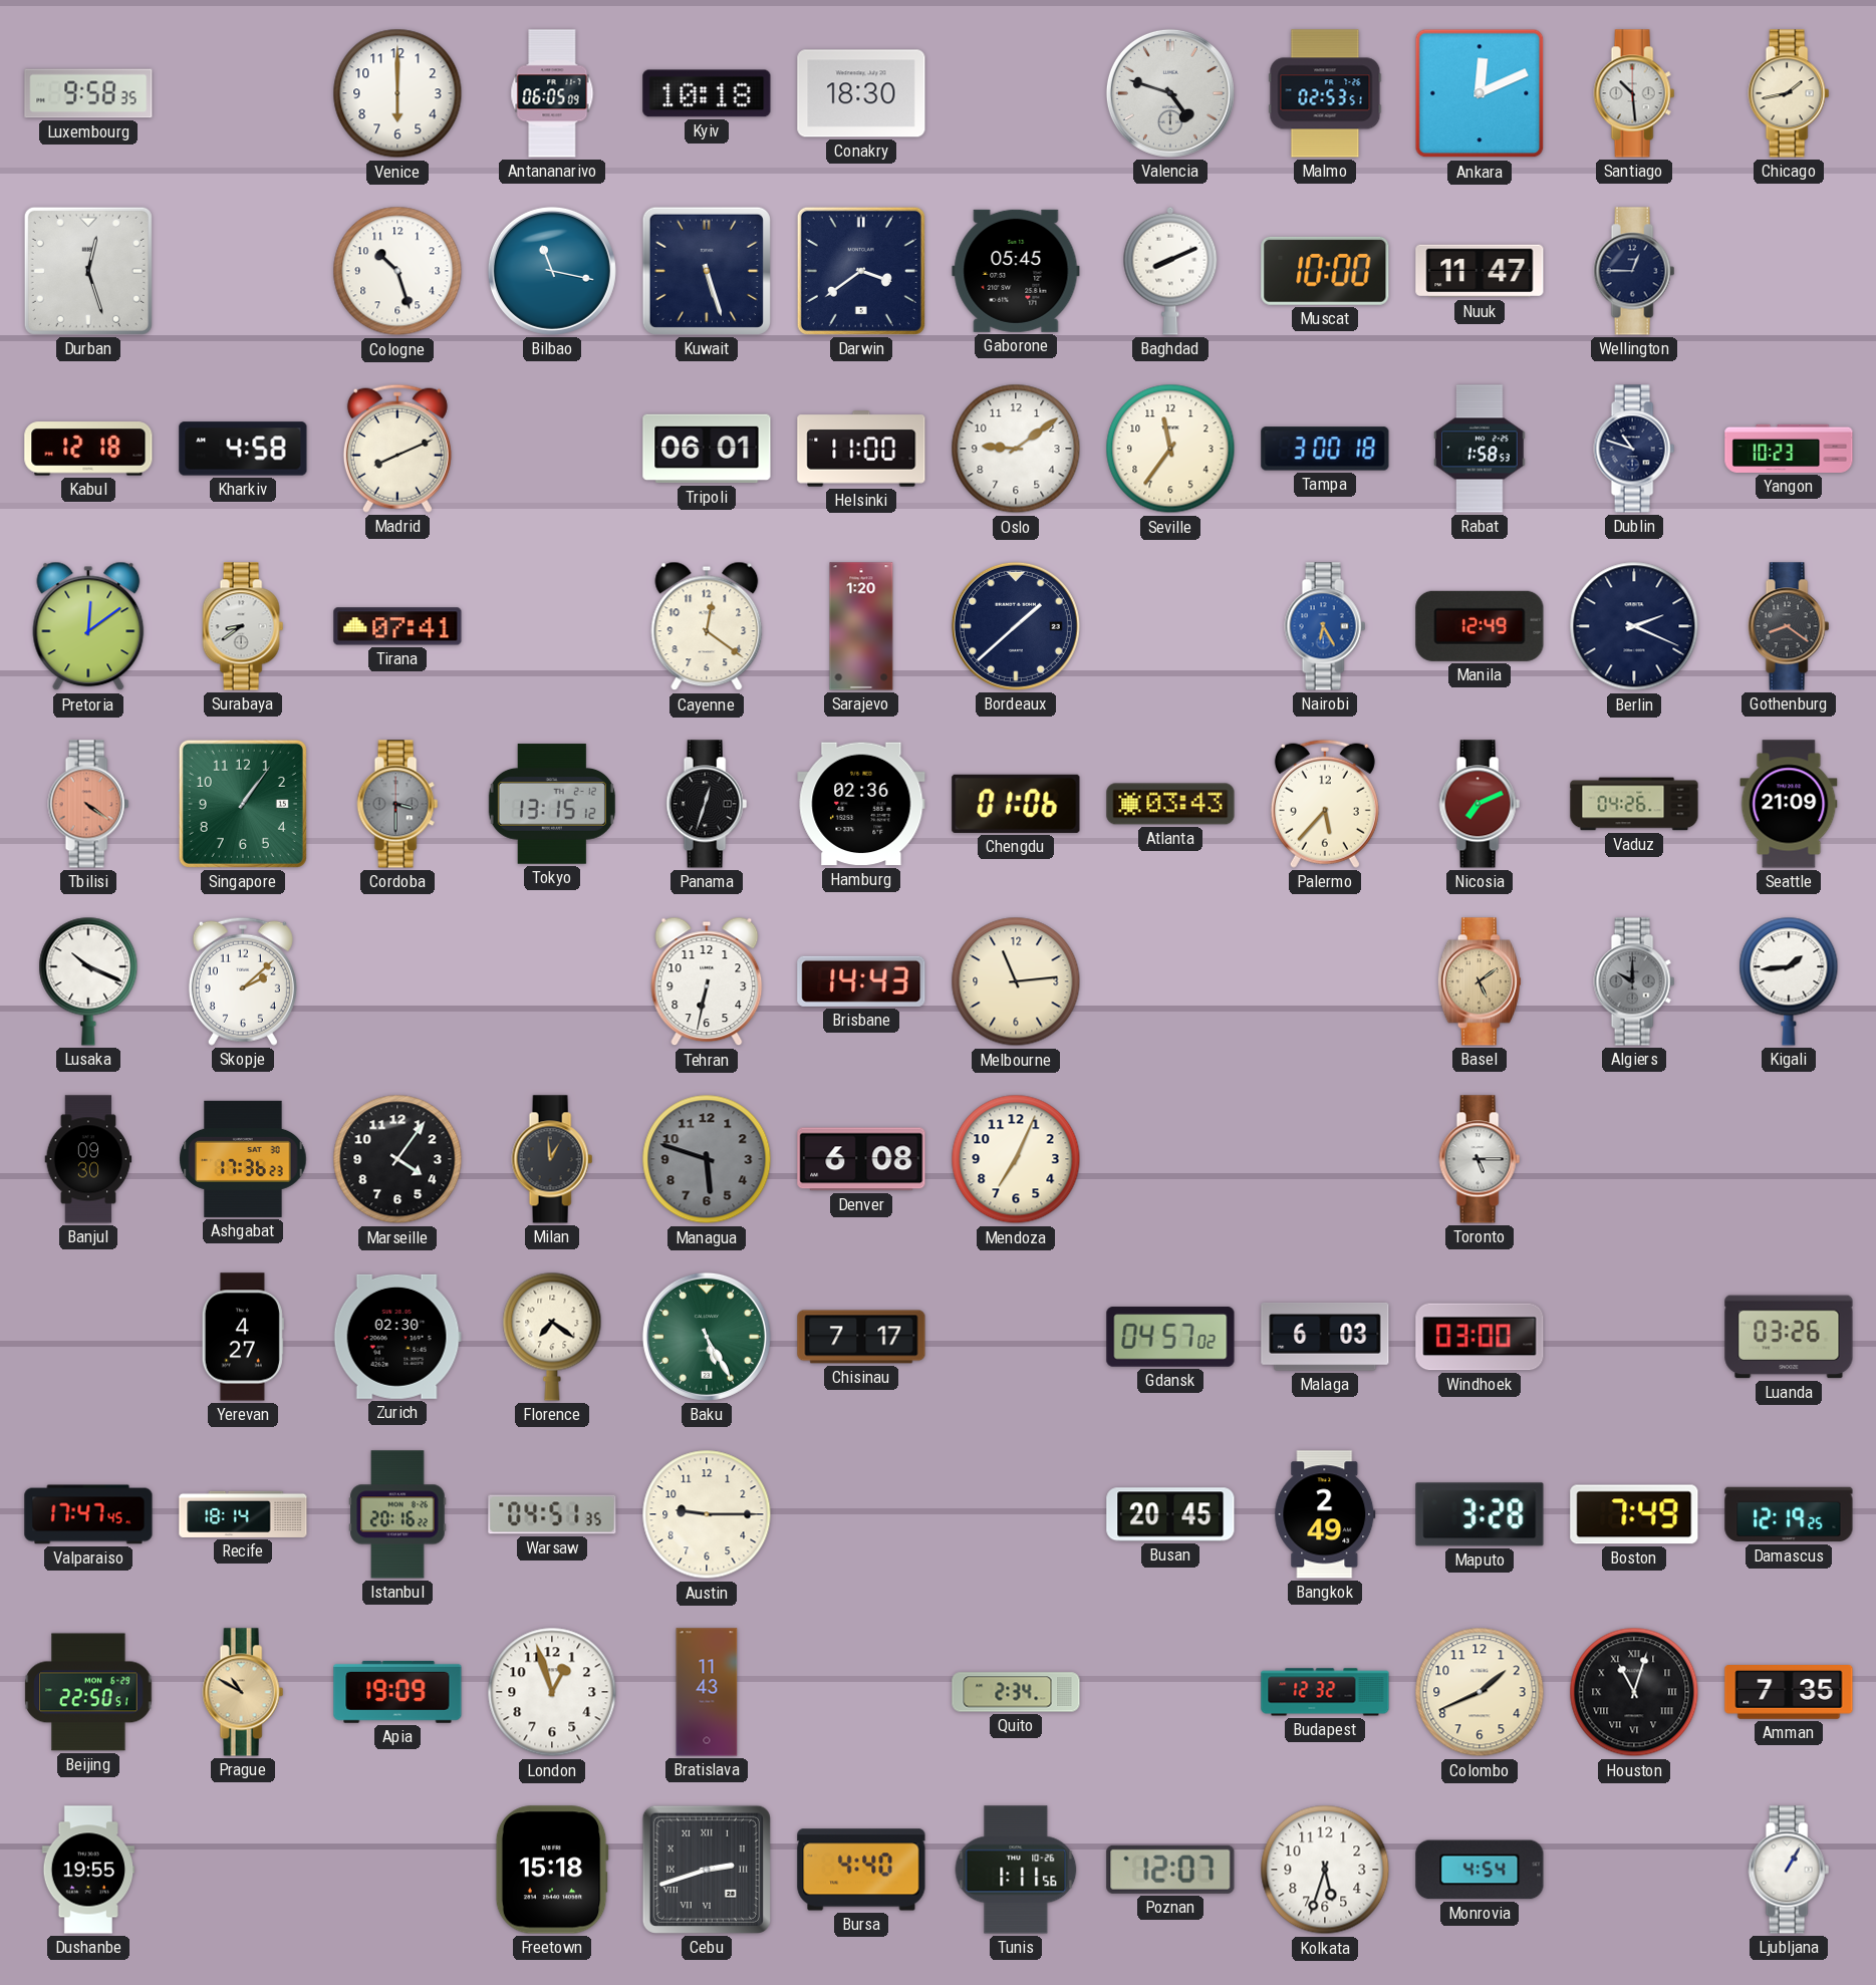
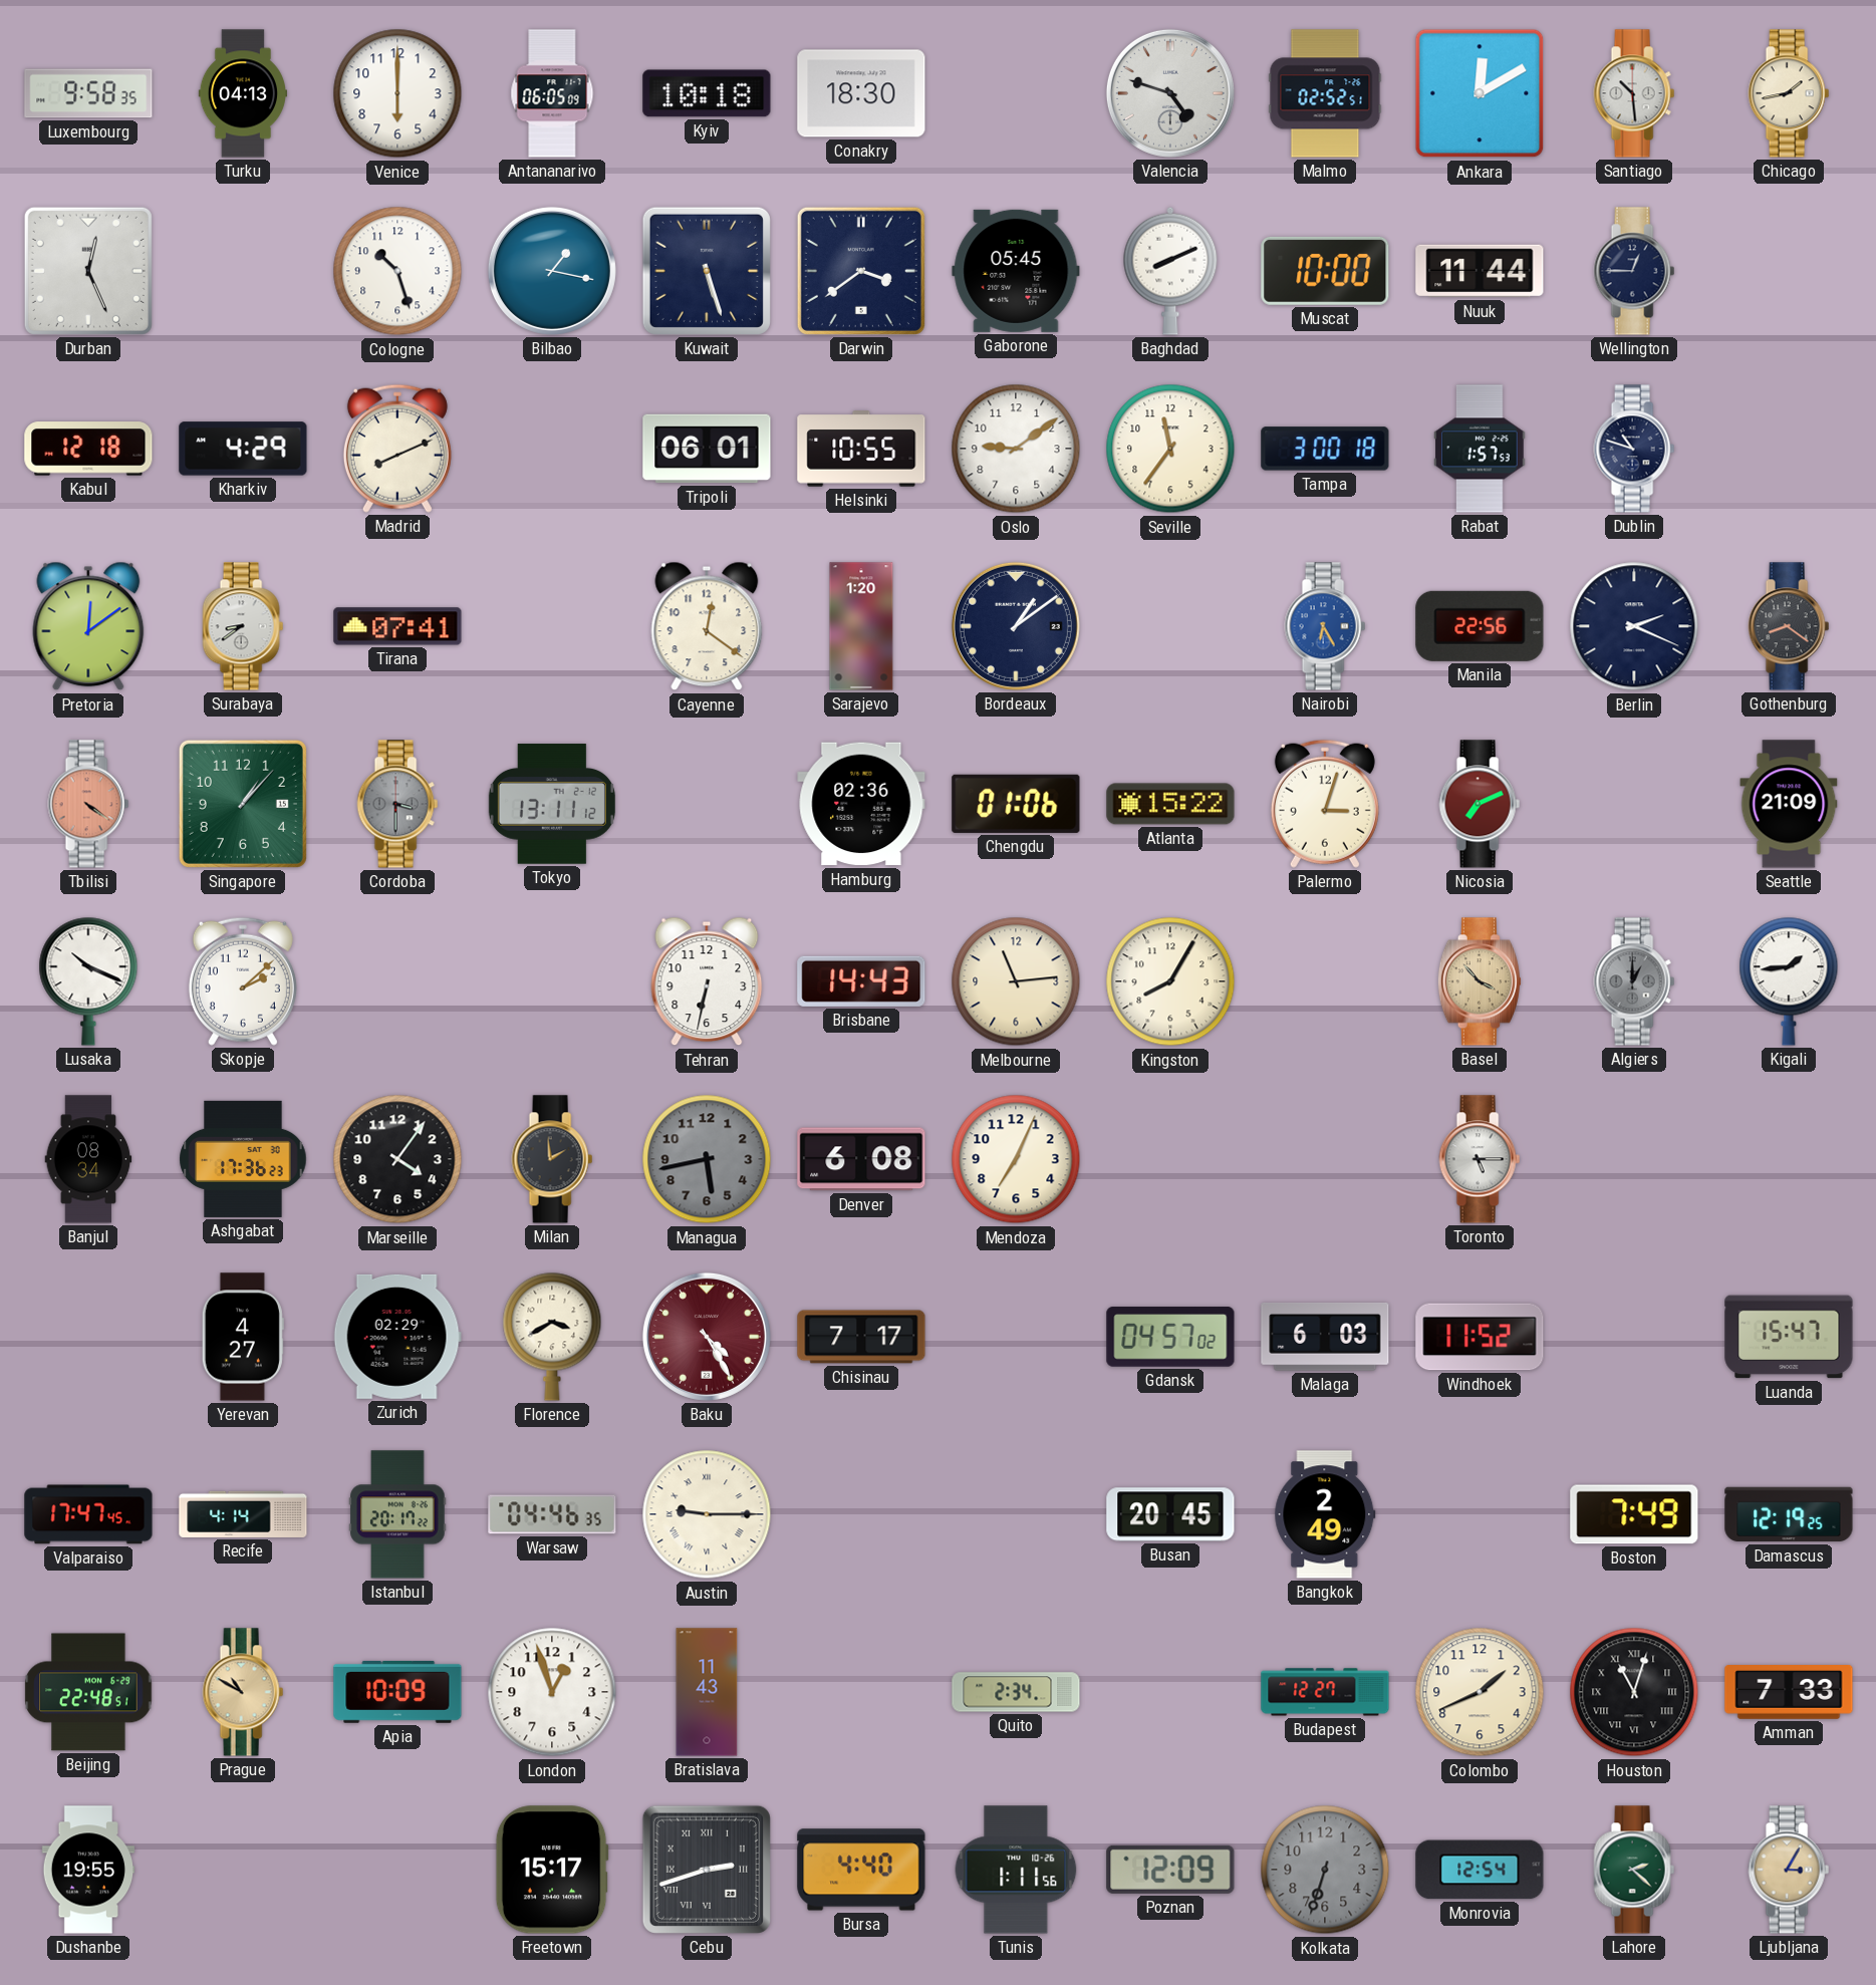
Turku: none -> 04:13 (242, 93)
Malmo: 02:53 -> 02:52 (1325, 93)
Ankara: 12:11 -> 12:10 (1480, 93)
Durban: 12:27 -> 12:26 (88, 271)
Bilbao: 11:17 -> 1:17 (552, 271)
Nuuk: 11:47 -> 11:44 (1480, 271)
Kharkiv: 4:58 -> 4:29 (243, 449)
Helsinki: 11:00 -> 10:55 (861, 449)
Rabat: 1:58 -> 1:57 (1480, 449)
Yangon: 10:23 -> none (1789, 449)
Bordeaux: 1:38 -> 1:09 (1016, 626)
Manila: 12:49 -> 22:56 (1480, 626)
Singapore: 1:06 -> 1:07 (243, 804)
Tokyo: 13:15 -> 13:11 (552, 804)
Panama: 12:33 -> none (707, 804)
Atlanta: 03:43 -> 15:22 (1170, 804)
Palermo: 5:37 -> 3:03 (1325, 804)
Vaduz: 04:26 -> none (1634, 804)
Kingston: none -> 8:05 (1170, 981)
Basel: 5:09 -> 3:53 (1480, 981)
Algiers: 10:00 -> 1:00 (1634, 981)
Banjul: 09:30 -> 08:34 (88, 1159)
Milan: 12:59 -> 1:59 (552, 1159)
Managua: 5:48 -> 5:43 (707, 1159)
Zurich: 02:30 -> 02:29 (397, 1337)
Florence: 7:21 -> 3:40 (552, 1337)
Baku: 5:25 -> 4:25 (707, 1337)
Baku dial: green -> burgundy (707, 1337)
Windhoek: 03:00 -> 11:52 (1480, 1337)
Luanda: 03:26 -> 15:47 (1789, 1337)
Recife: 18:14 -> 4:14 (243, 1514)
Istanbul: 20:16 -> 20:17 (397, 1514)
Warsaw: 04:51 -> 04:46 (552, 1514)
Austin numerals: Arabic -> Roman (707, 1514)
Maputo: 3:28 -> none (1480, 1514)
Beijing: 22:50 -> 22:48 (88, 1692)
Apia: 19:09 -> 10:09 (397, 1692)
Budapest: 12:32 -> 12:27 (1325, 1692)
Amman: 7:35 -> 7:33 (1789, 1693)
Freetown: 15:18 -> 15:17 (552, 1870)
Poznan: 12:07 -> 12:09 (1170, 1870)
Kolkata: 5:33 -> 6:33 (1325, 1870)
Kolkata dial: white -> grey (1325, 1870)
Monrovia: 4:54 -> 12:54 (1480, 1870)
Lahore: none -> 2:22 (1634, 1870)
Ljubljana: 1:05 -> 3:05 (1789, 1870)
Ljubljana dial: white -> champagne (1789, 1870)
